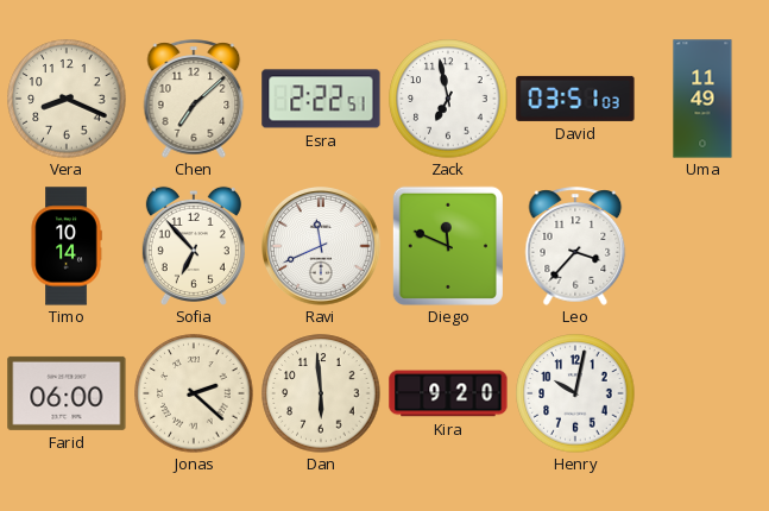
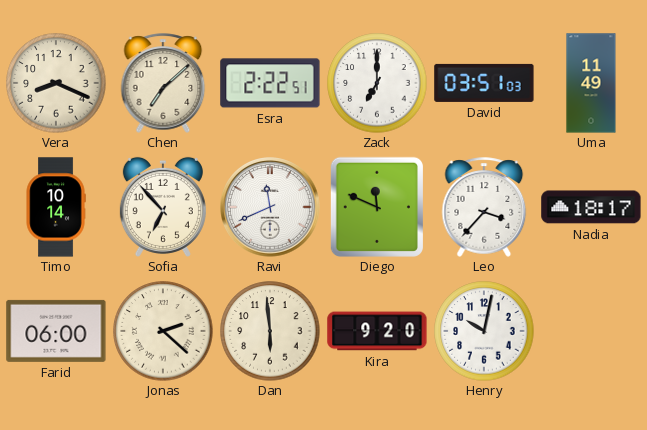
Zack: 6:58 -> 7:00 (377, 83)
Nadia: none -> 18:17 (591, 207)
